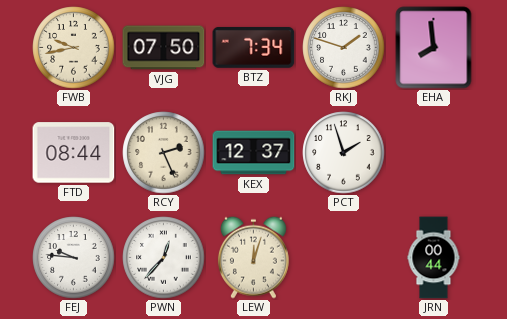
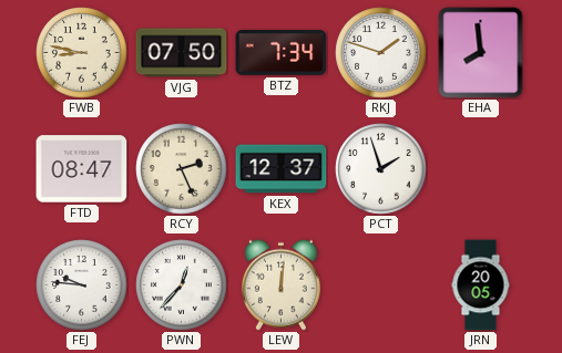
FWB: 9:43 -> 8:47 (82, 53)
FTD: 08:44 -> 08:47 (82, 169)
LEW: 12:03 -> 12:01 (280, 284)
JRN: 00:44 -> 20:05 (481, 285)
